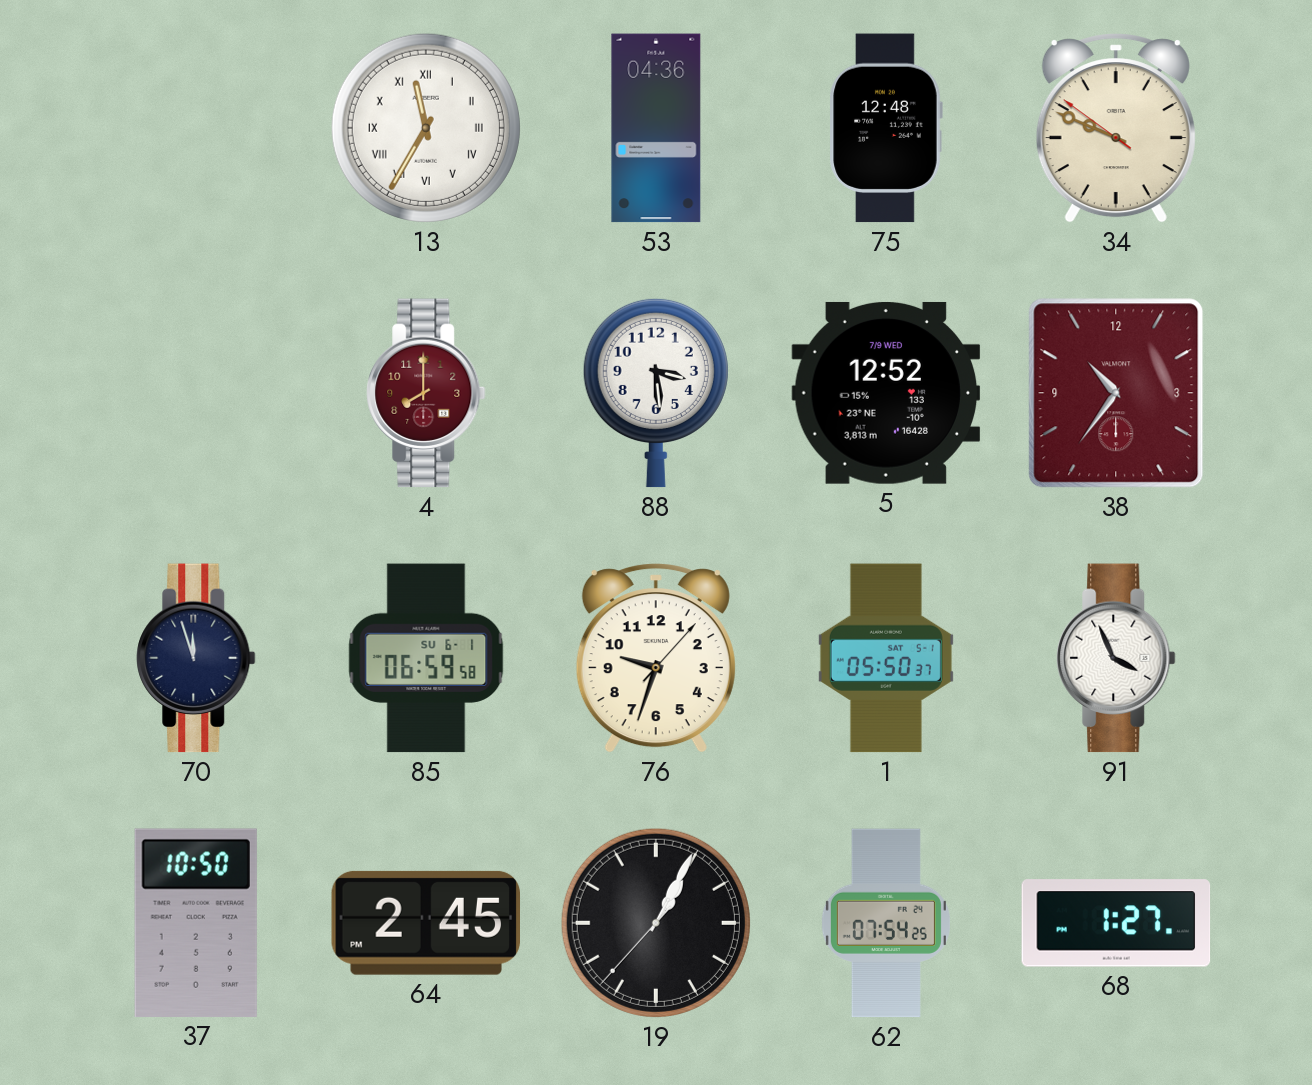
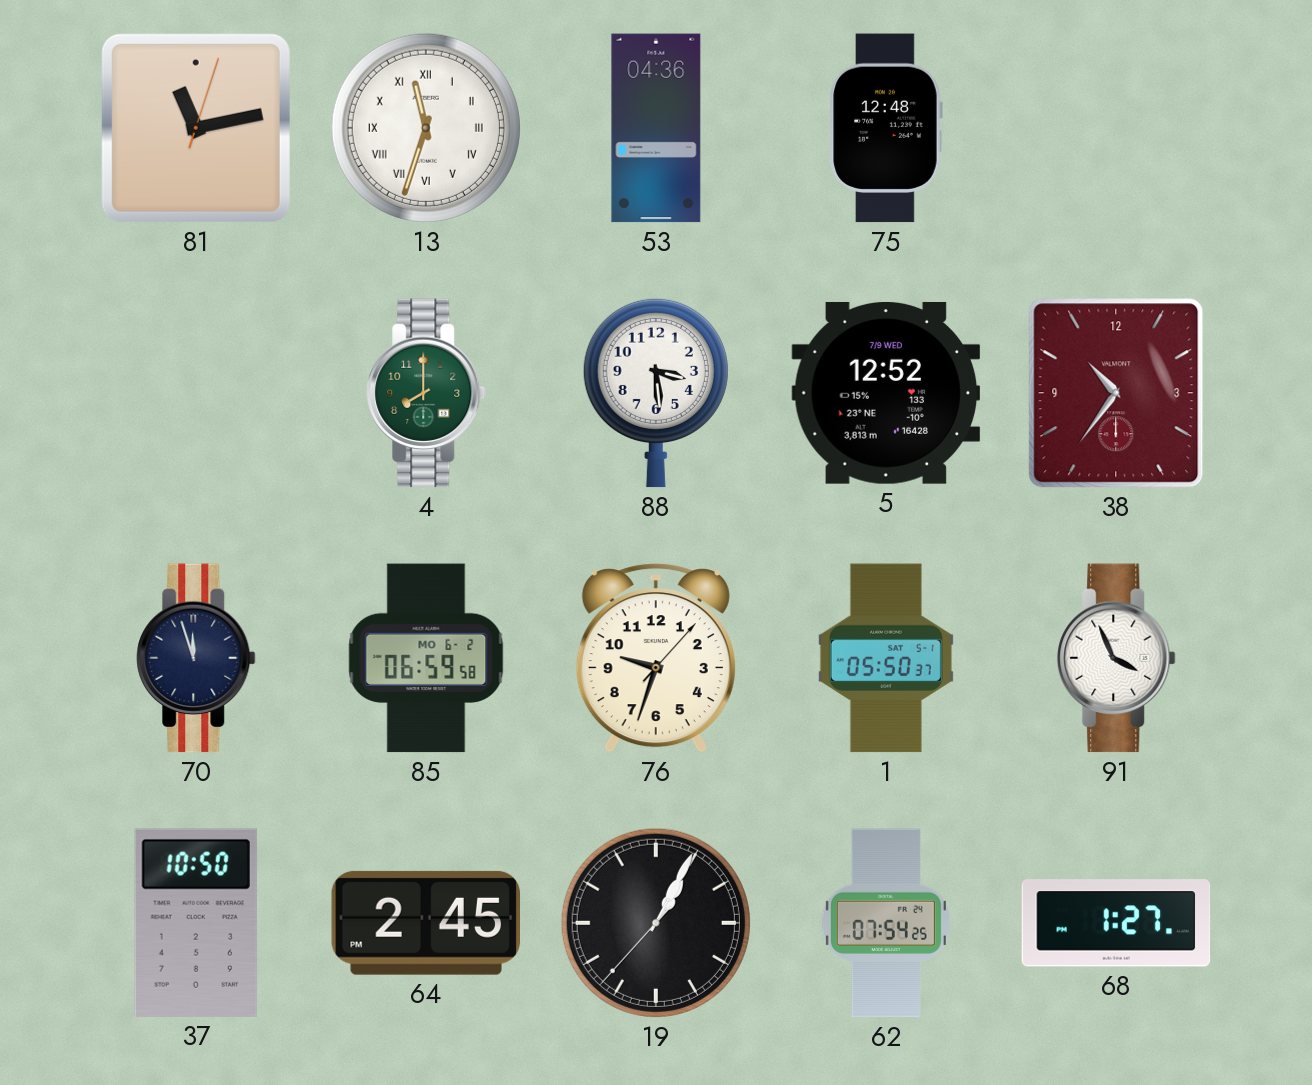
81: none -> 11:13 (196, 128)
13: 11:35 -> 11:33 (426, 128)
34: 9:48 -> none (1116, 128)
4 dial: burgundy -> green (426, 393)
85 date: SU 6-1 -> MO 6-2 (426, 658)
